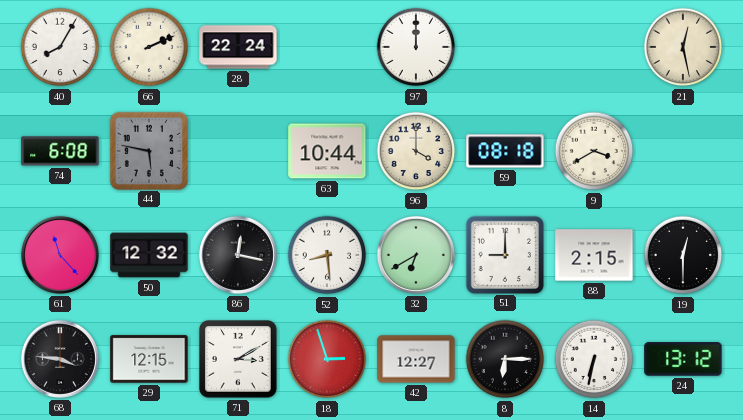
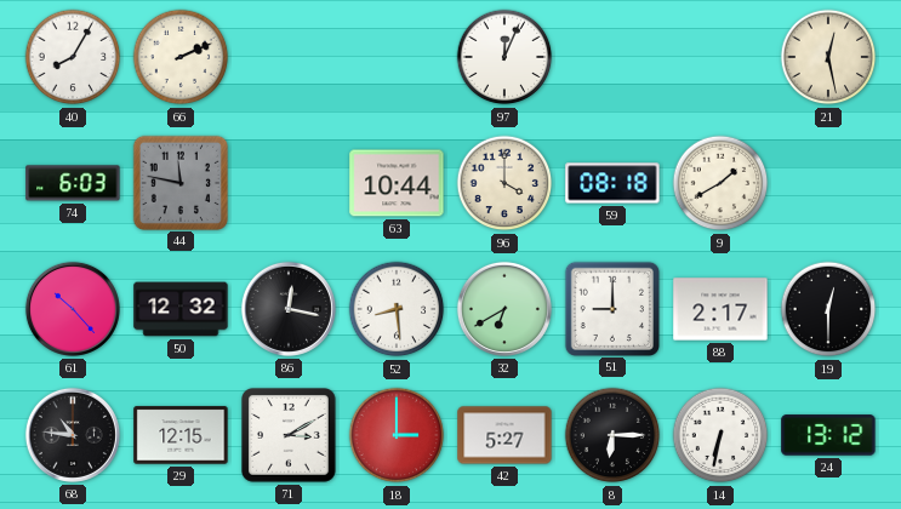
28: 22:24 -> none (238, 47)
97: 12:00 -> 12:04 (504, 57)
74: 6:08 -> 6:03 (73, 183)
44: 5:47 -> 11:47 (179, 182)
9: 3:40 -> 1:40 (720, 183)
61: 11:23 -> 10:23 (73, 309)
88: 2:15 -> 2:17 (720, 309)
68: 3:46 -> 10:46 (73, 435)
18: 2:57 -> 3:00 (397, 435)
42: 12:27 -> 5:27 (504, 435)
